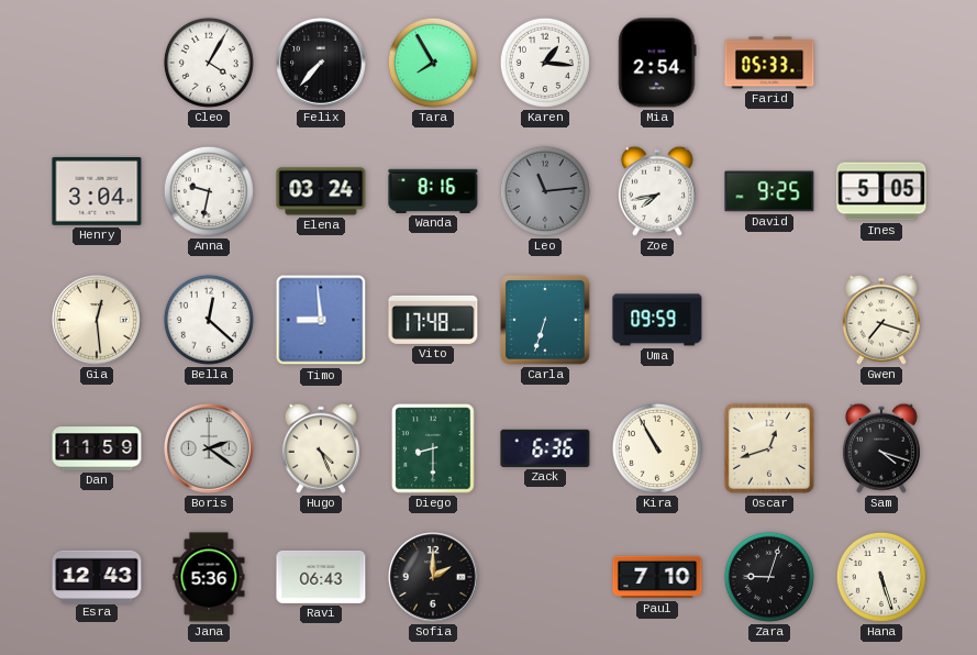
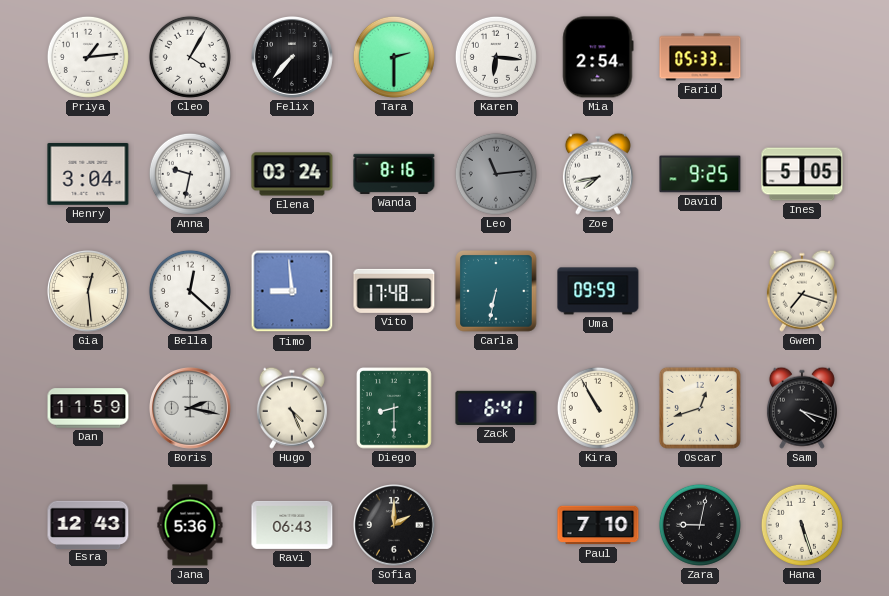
Priya: none -> 1:14 (88, 57)
Tara: 7:55 -> 2:30 (394, 57)
Karen: 1:16 -> 6:16 (496, 57)
Carla: 6:33 -> 6:32 (496, 291)
Boris: 2:21 -> 2:17 (191, 409)
Zack: 6:36 -> 6:41 (496, 408)
Zara: 9:03 -> 9:02 (700, 525)
